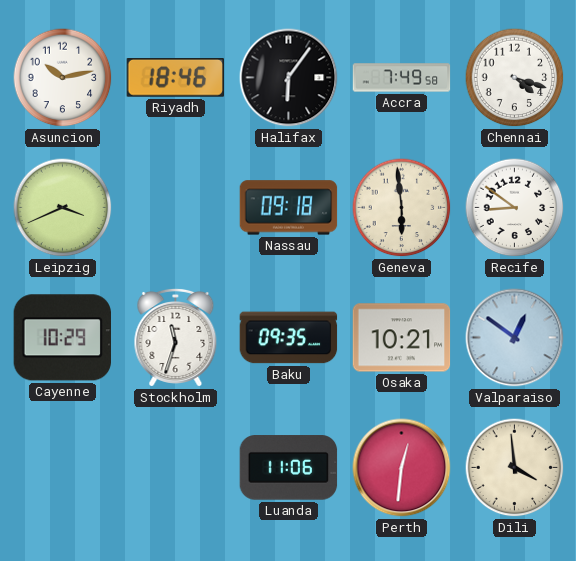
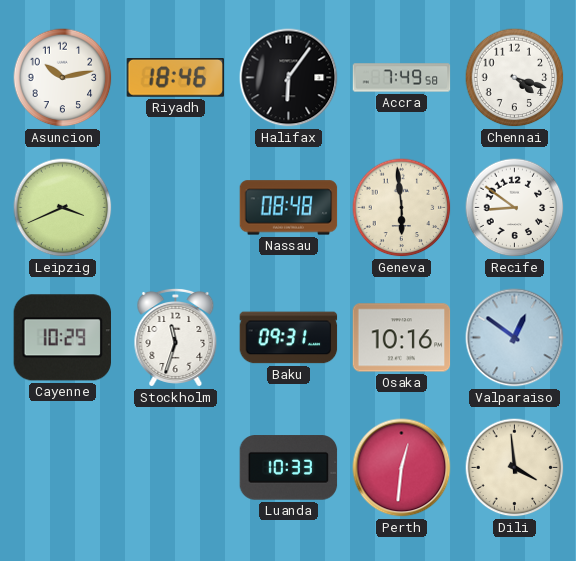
Nassau: 09:18 -> 08:48 (289, 208)
Baku: 09:35 -> 09:31 (289, 338)
Osaka: 10:21 -> 10:16 (402, 338)
Luanda: 11:06 -> 10:33 (289, 468)
